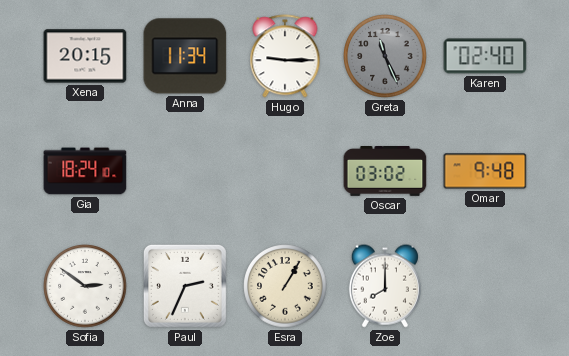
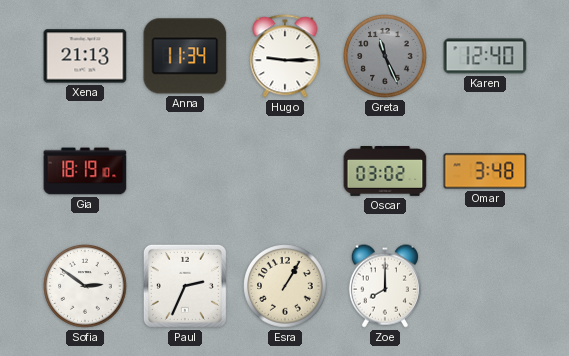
Xena: 20:15 -> 21:13 (85, 56)
Karen: 02:40 -> 12:40 (485, 56)
Gia: 18:24 -> 18:19 (85, 171)
Omar: 9:48 -> 3:48 (485, 171)
